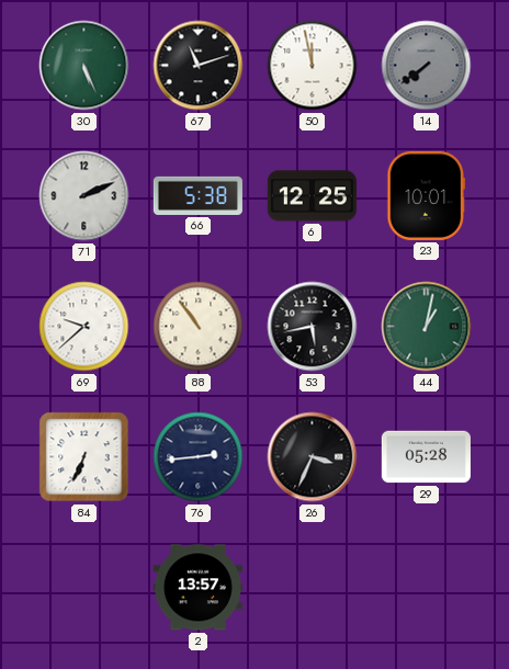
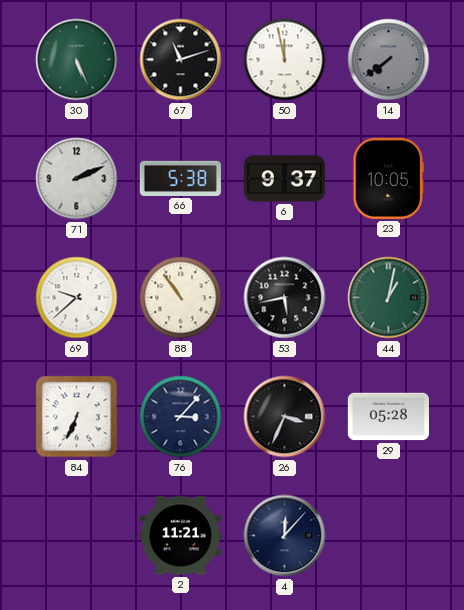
6: 12:25 -> 9:37 (284, 179)
23: 10:01 -> 10:05 (389, 178)
76: 2:44 -> 3:07 (181, 417)
2: 13:57 -> 11:21 (180, 536)
4: none -> 12:07 (285, 536)
